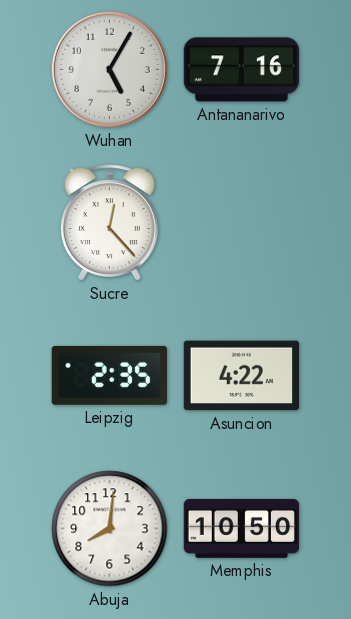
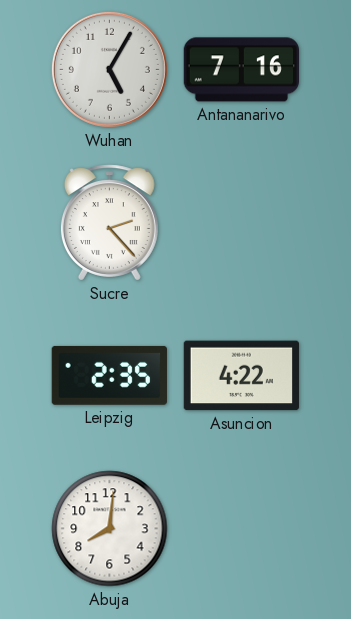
Sucre: 12:23 -> 2:23 (109, 223)
Memphis: 10:50 -> none (241, 528)
